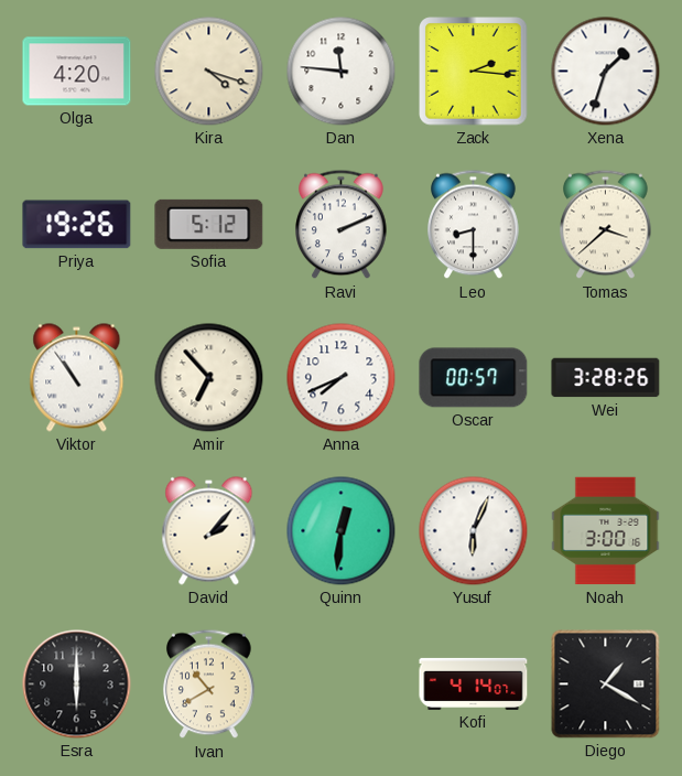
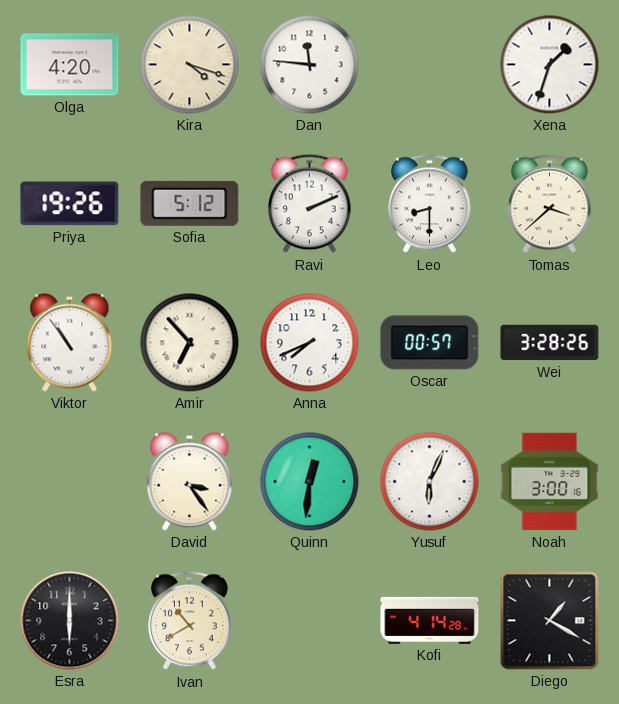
Zack: 2:16 -> none (474, 72)
David: 2:07 -> 3:24 (190, 482)
Kofi: 4:14:07 -> 4:14:28 (430, 620)
